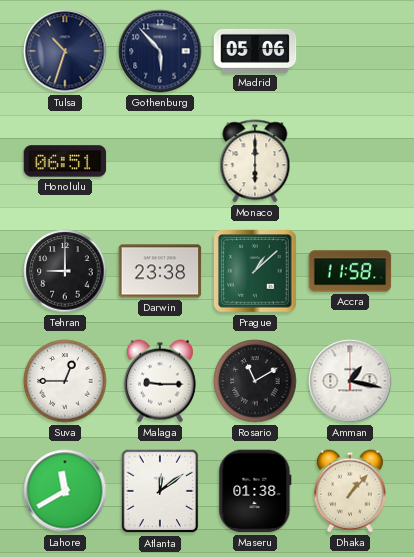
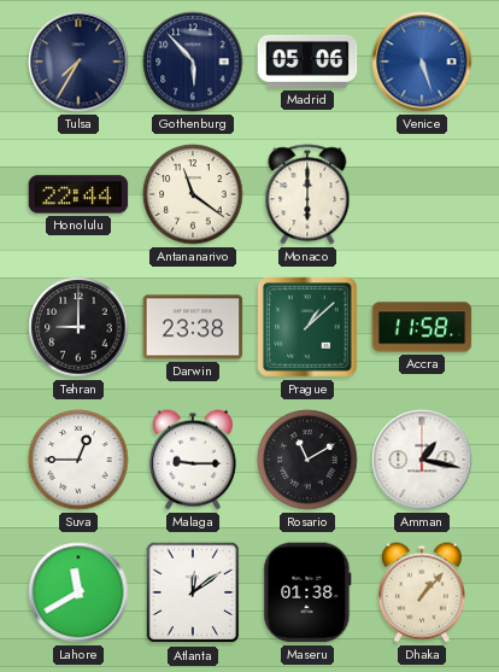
Tulsa: 10:33 -> 7:35 (78, 62)
Venice: none -> 5:27 (422, 62)
Honolulu: 06:51 -> 22:44 (78, 194)
Antananarivo: none -> 11:21 (193, 194)
